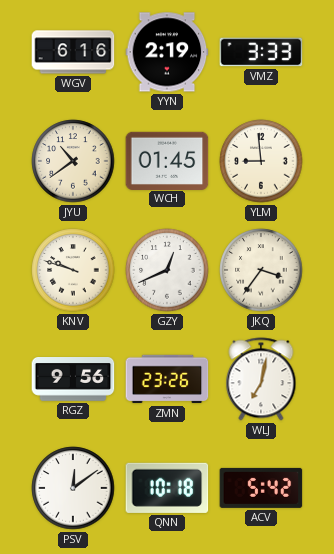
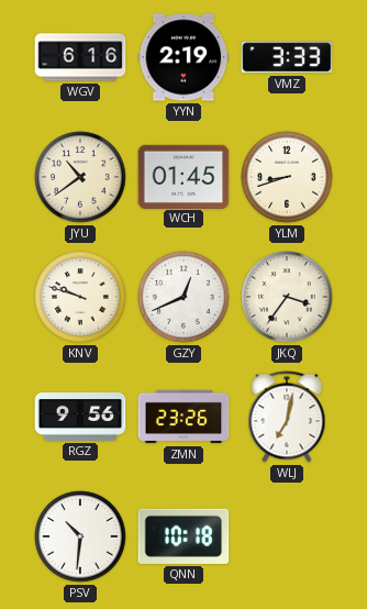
YLM: 8:59 -> 8:42 (287, 177)
PSV: 12:09 -> 10:31 (80, 536)
ACV: 5:42 -> none (261, 488)
